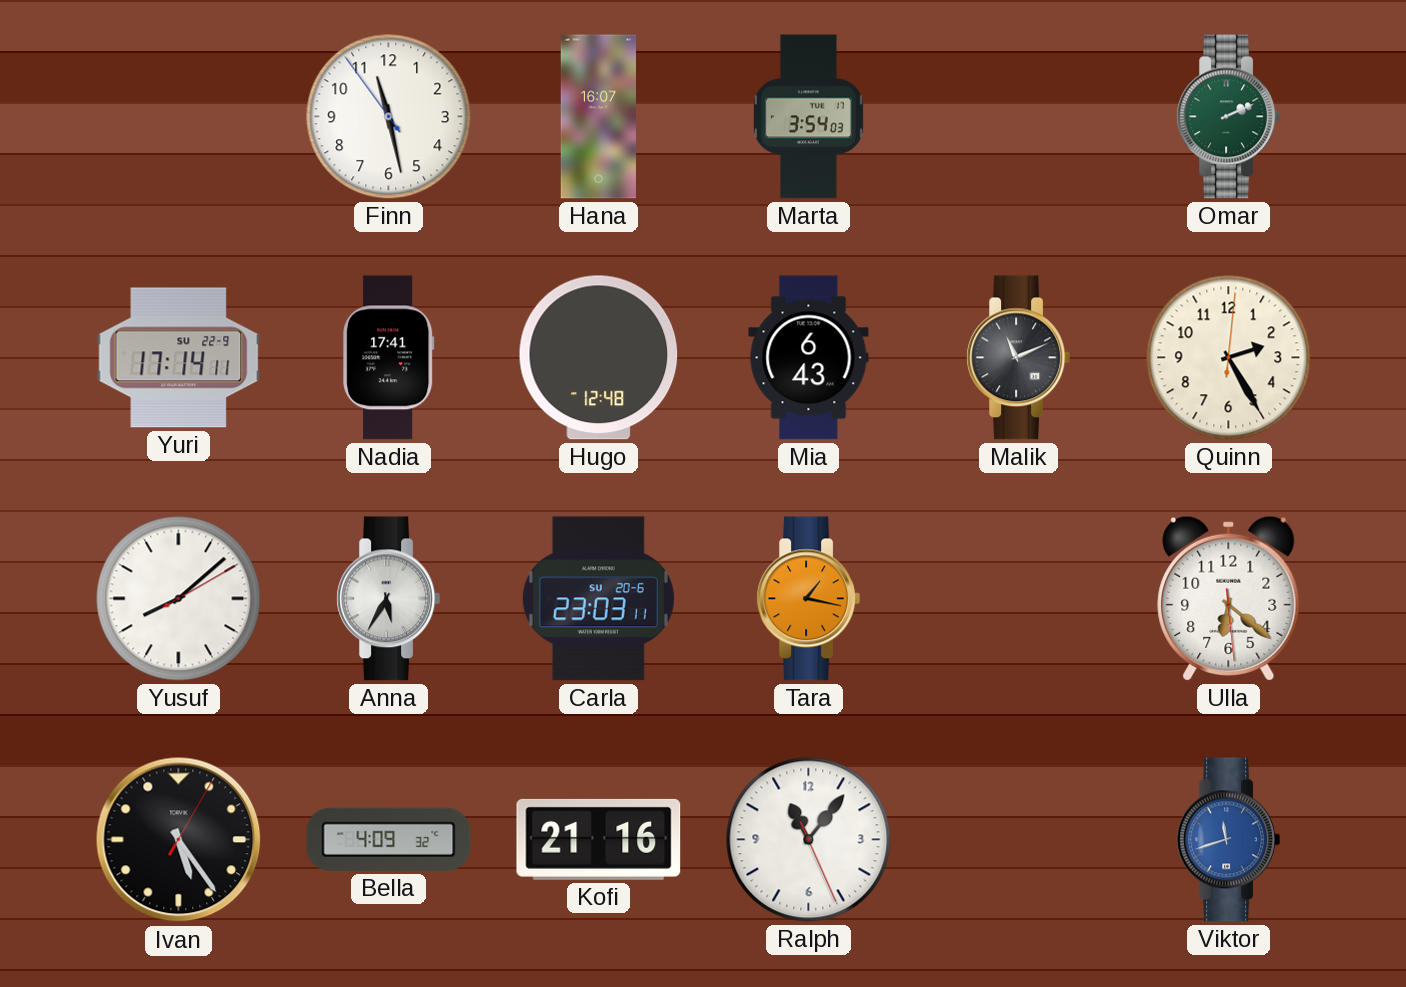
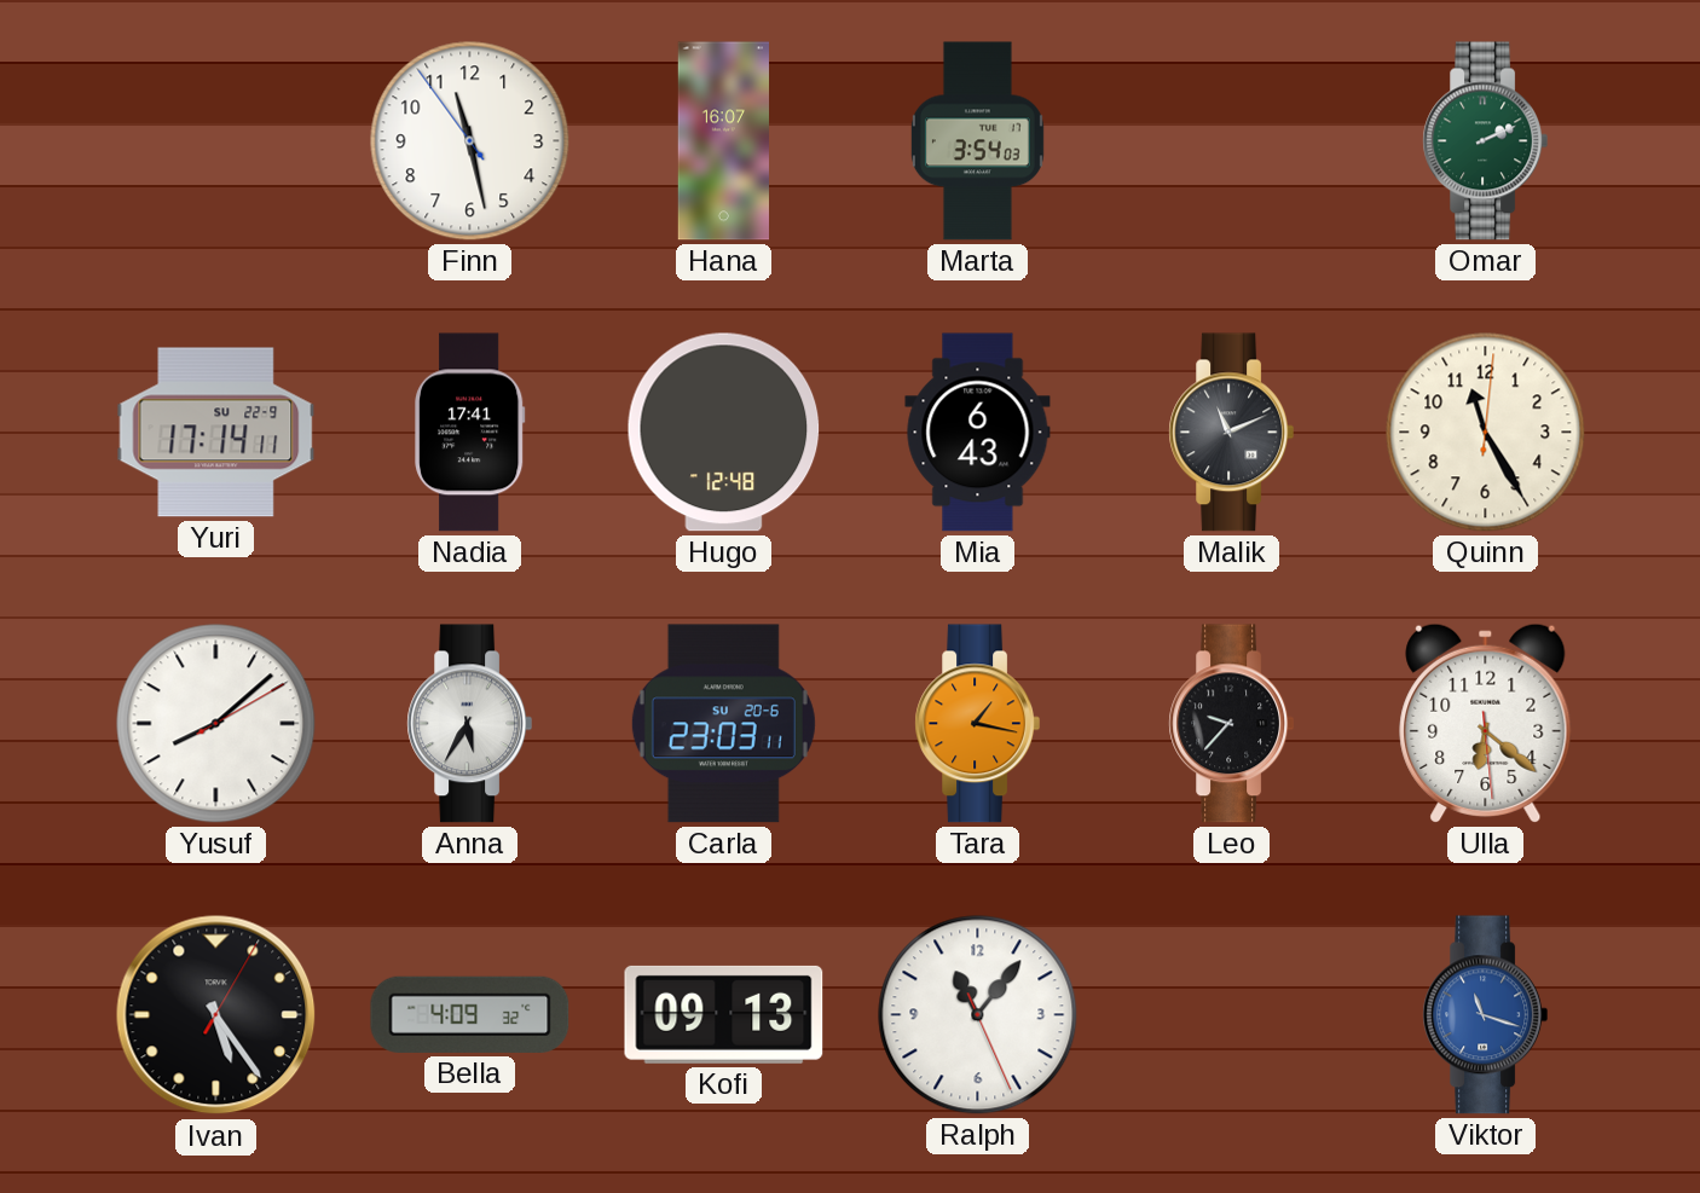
Quinn: 2:25 -> 11:25 (1486, 433)
Leo: none -> 9:37 (1231, 724)
Kofi: 21:16 -> 09:13 (724, 1014)
Viktor: 11:42 -> 11:18 (1485, 1015)
